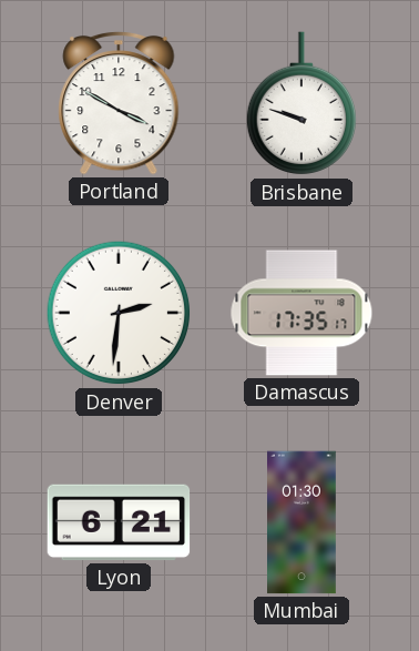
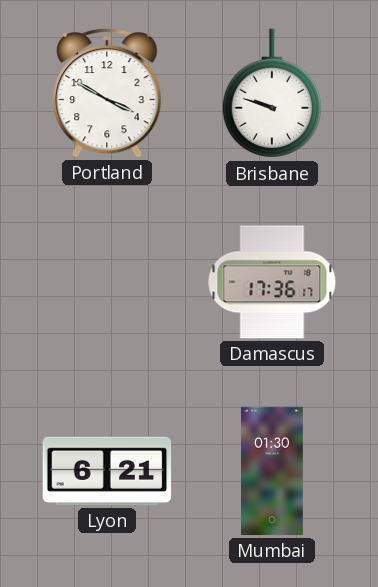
Denver: 2:31 -> none (119, 313)
Damascus: 17:35 -> 17:36 (272, 282)
